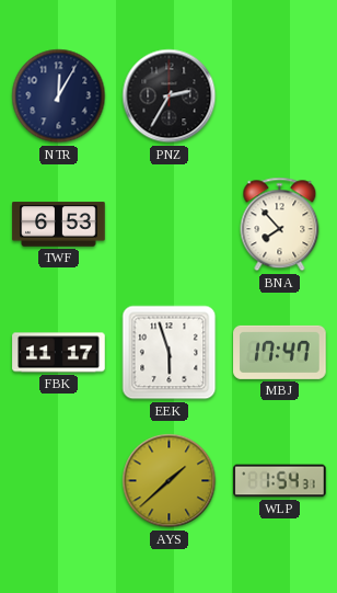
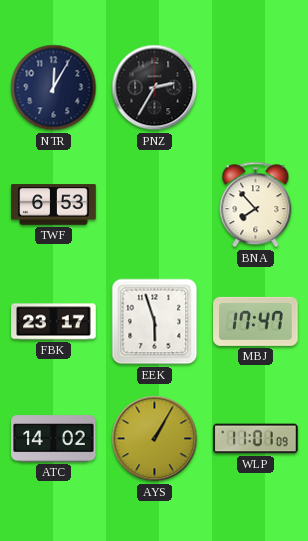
FBK: 11:17 -> 23:17 (54, 322)
ATC: none -> 14:02 (54, 439)
AYS: 1:38 -> 1:05 (155, 439)
WLP: 1:54 -> 11:01 (256, 439)
